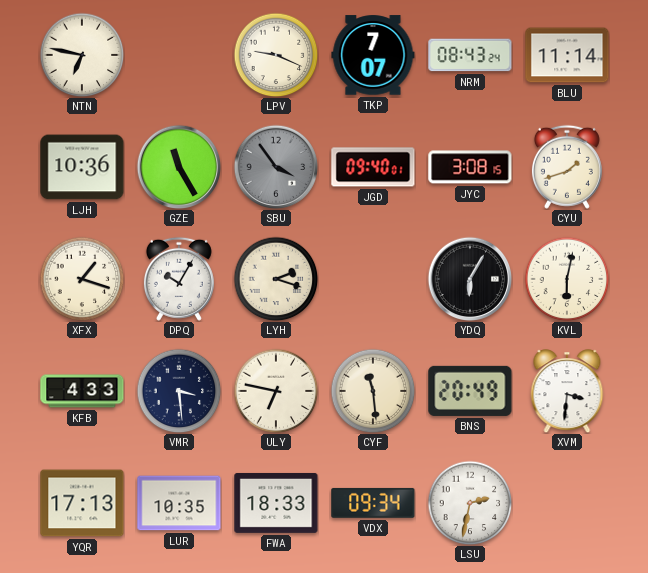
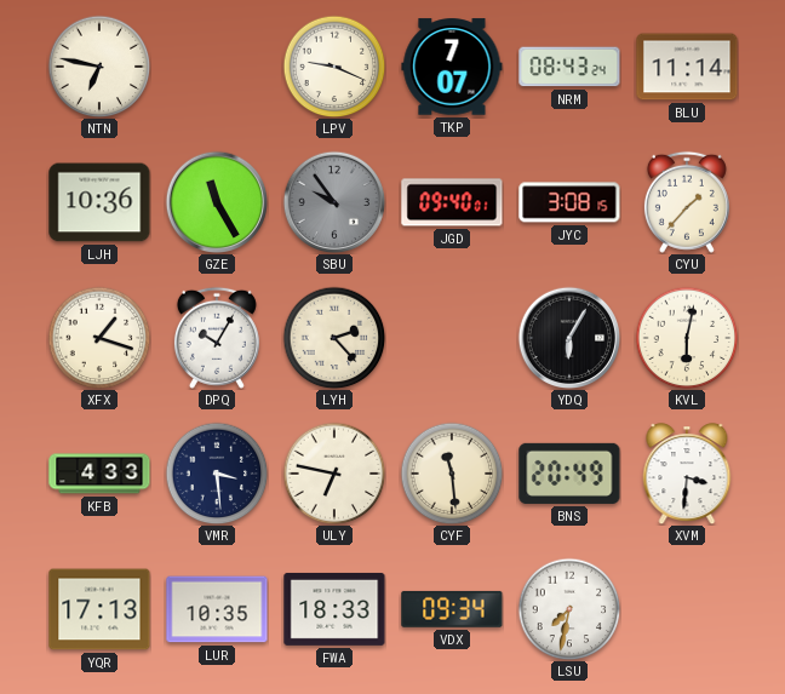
SBU: 3:54 -> 9:54 (334, 202)
CYU: 1:42 -> 1:37 (687, 202)
LYH: 2:18 -> 2:23 (334, 338)
LSU: 2:32 -> 7:32 (569, 609)
